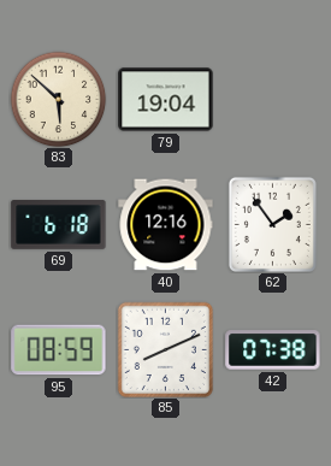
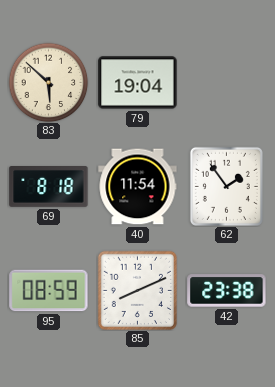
69: 6:18 -> 8:18 (49, 187)
40: 12:16 -> 11:54 (138, 187)
42: 07:38 -> 23:38 (227, 291)
